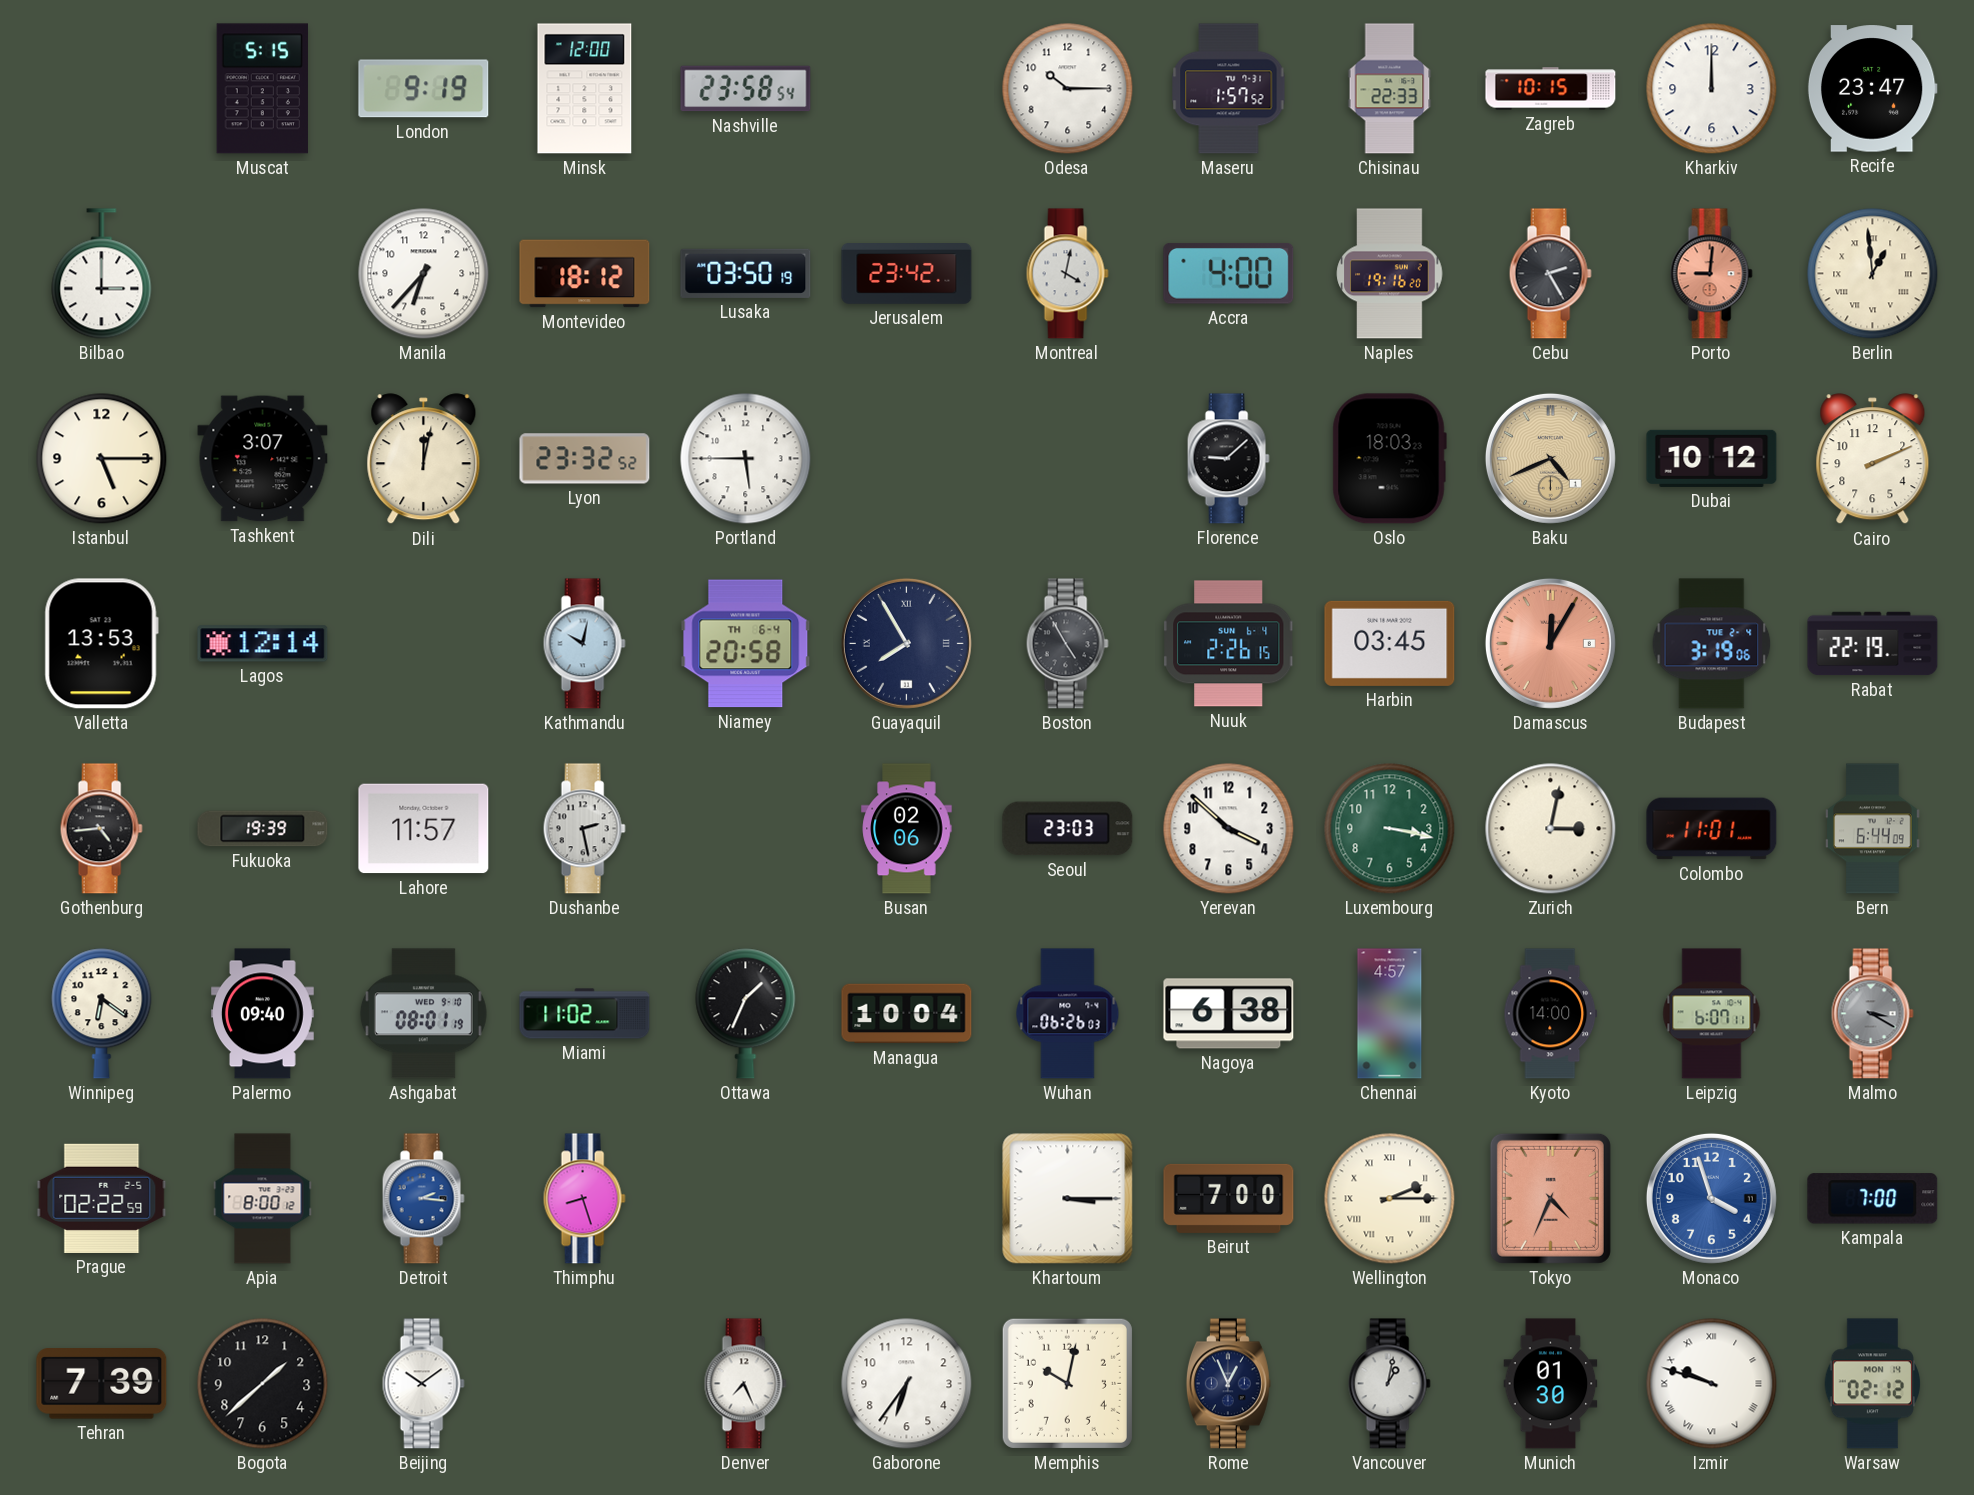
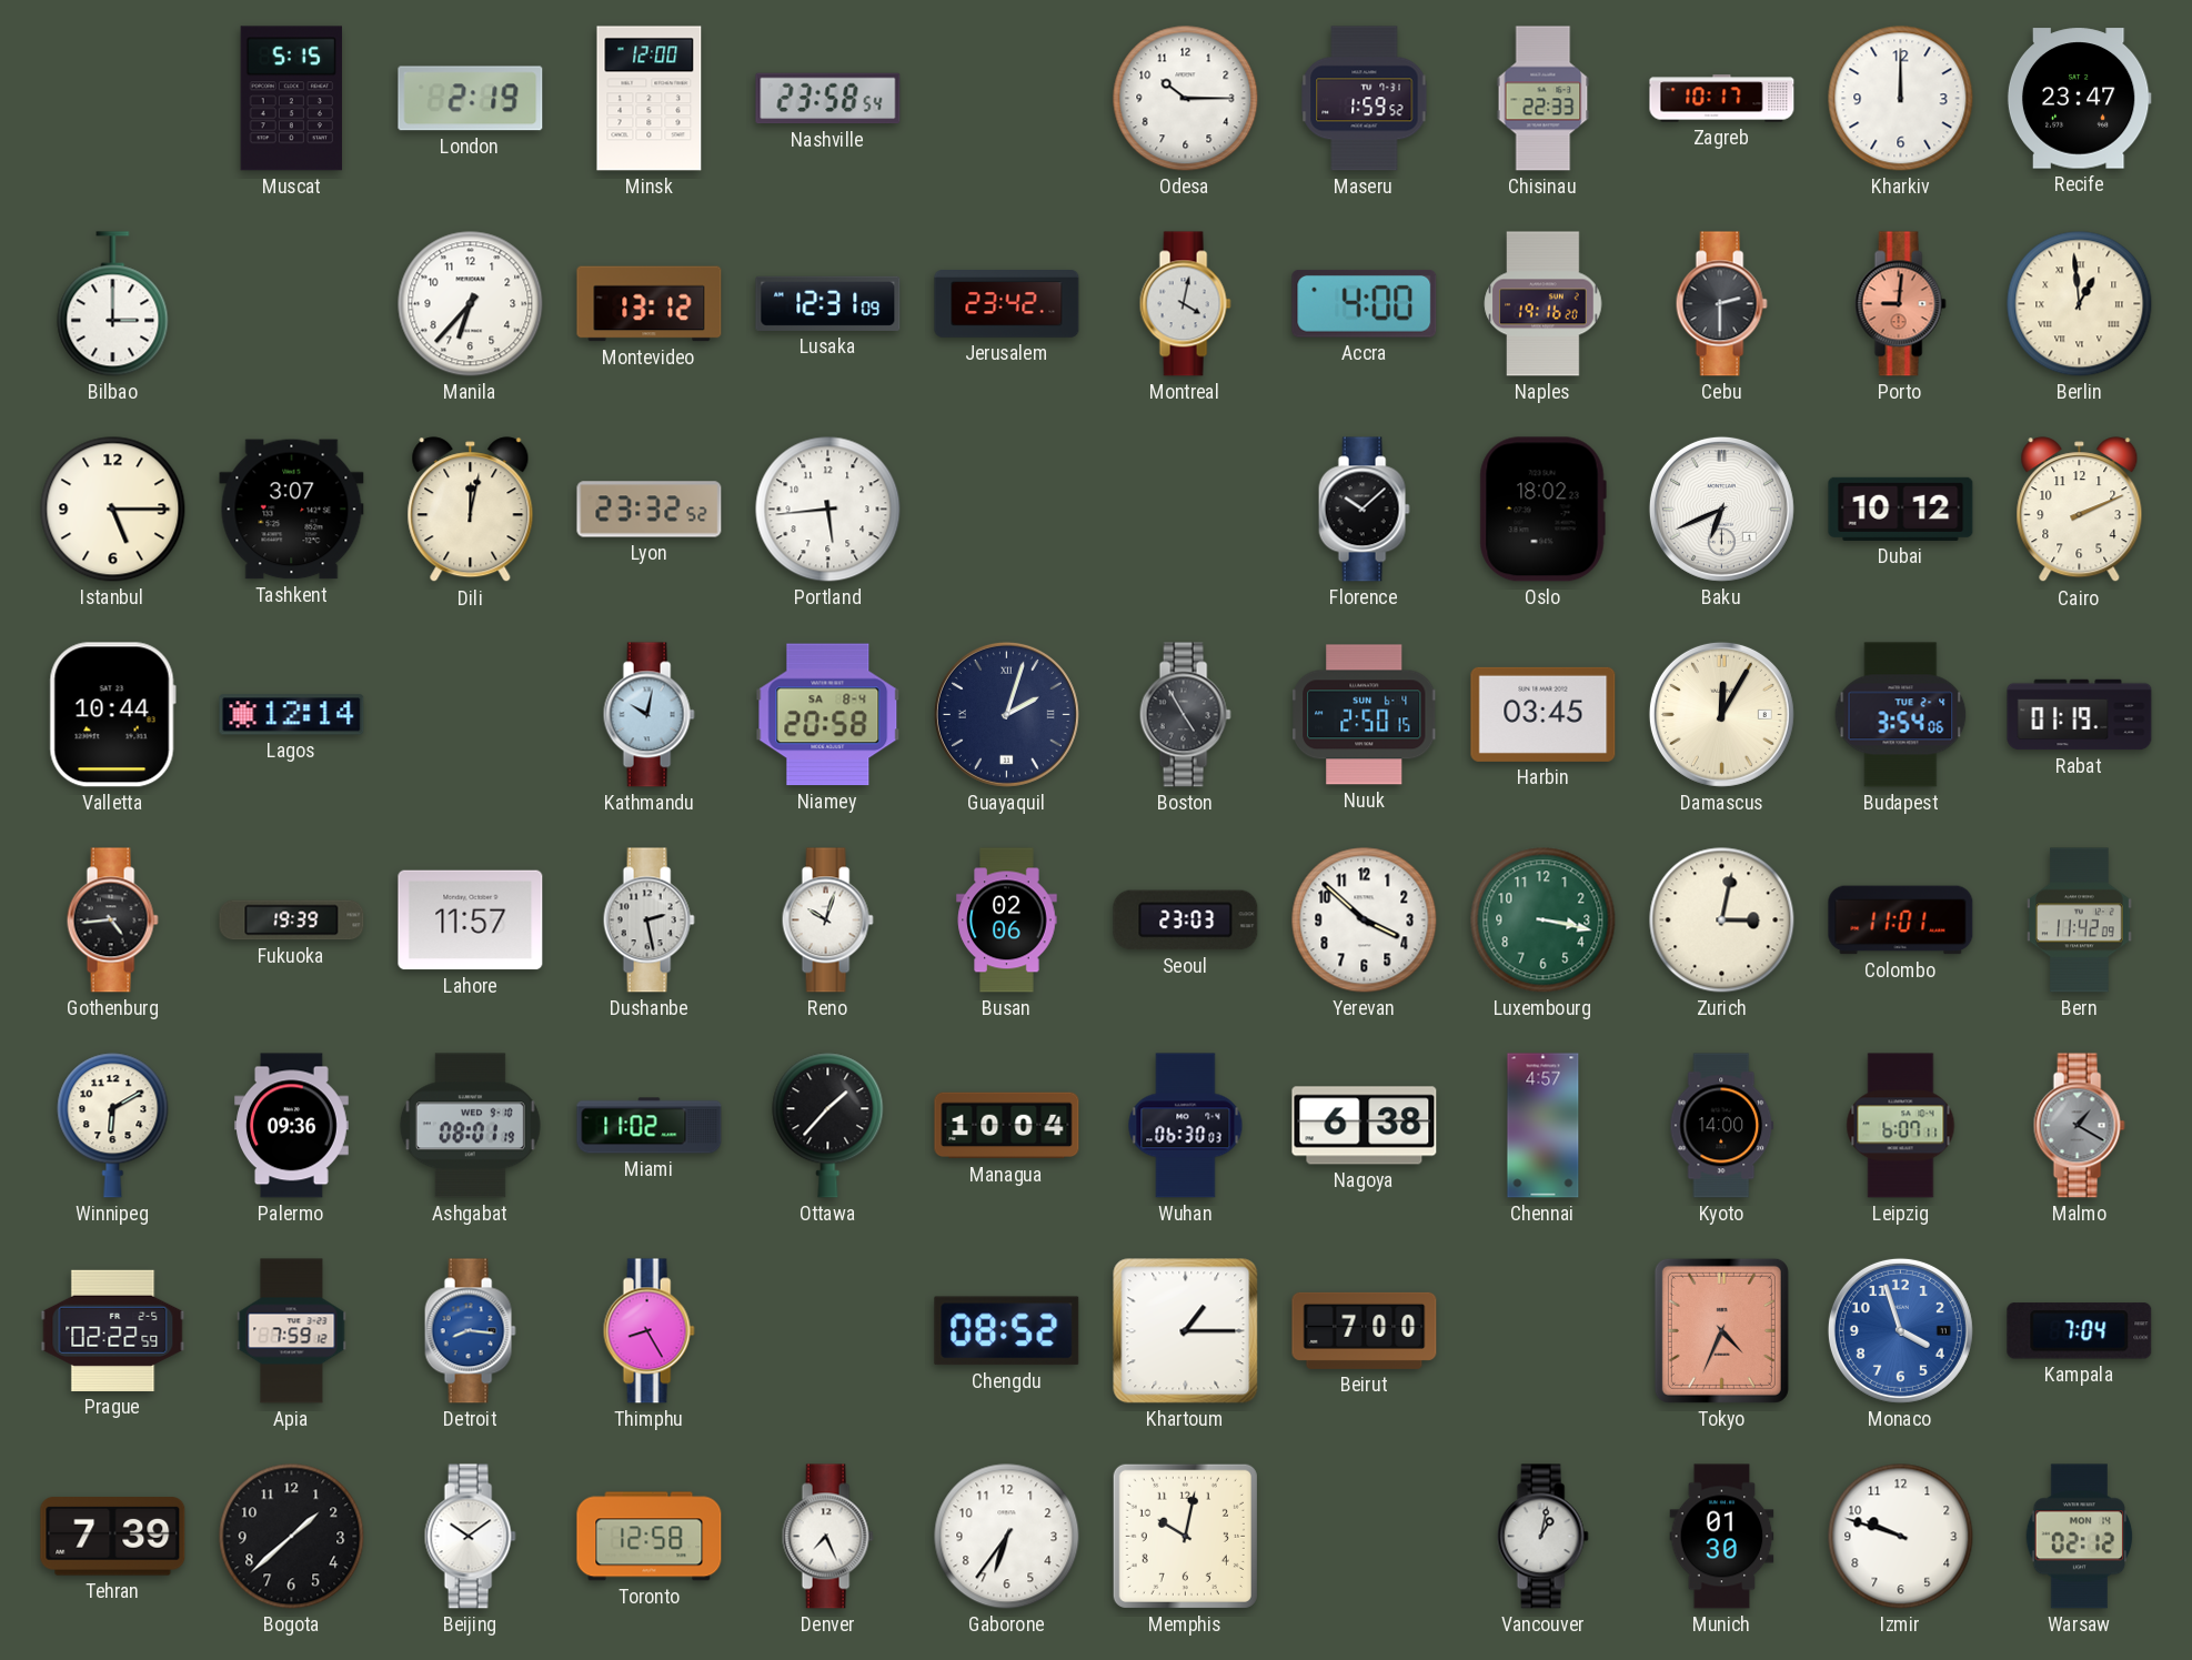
London: 9:19 -> 2:19 (471, 99)
Maseru: 1:57 -> 1:59 (1365, 99)
Zagreb: 10:15 -> 10:17 (1722, 99)
Montevideo: 18:12 -> 13:12 (650, 304)
Lusaka: 03:50 -> 12:31 (828, 303)
Cebu: 2:25 -> 2:30 (1721, 304)
Portland: 5:45 -> 5:44 (828, 510)
Florence: 9:08 -> 10:08 (1364, 510)
Oslo: 18:03 -> 18:02 (1542, 510)
Baku: 4:41 -> 6:41 (1721, 509)
Baku dial: champagne -> white (1721, 509)
Valletta: 13:53 -> 10:44 (112, 715)
Niamey date: TH 6-4 -> SA 8-4 (828, 715)
Guayaquil: 7:55 -> 2:03 (1006, 714)
Nuuk: 2:26 -> 2:50 (1365, 715)
Damascus dial: salmon -> cream (1721, 714)
Budapest: 3:19 -> 3:54 (1901, 715)
Rabat: 22:19 -> 01:19 (2080, 715)
Reno: none -> 10:03 (827, 920)
Bern: 6:44 -> 11:42 (2080, 920)
Winnipeg: 6:21 -> 6:10 (113, 1126)
Palermo: 09:40 -> 09:36 (292, 1126)
Ottawa: 1:34 -> 1:37 (828, 1126)
Wuhan: 06:26 -> 06:30 (1186, 1126)
Malmo: 3:20 -> 1:20 (2079, 1126)
Apia: 8:00 -> 7:59 (292, 1331)
Detroit: 2:16 -> 8:16 (470, 1331)
Thimphu: 8:27 -> 8:25 (648, 1331)
Chengdu: none -> 08:52 (1007, 1331)
Khartoum: 3:15 -> 1:15 (1186, 1331)
Wellington: 2:15 -> none (1390, 1199)
Kampala: 7:00 -> 7:04 (2080, 1331)
Toronto: none -> 12:58 (650, 1537)
Rome: 12:56 -> none (1228, 1384)
Izmir numerals: Roman -> Arabic (1901, 1537)
